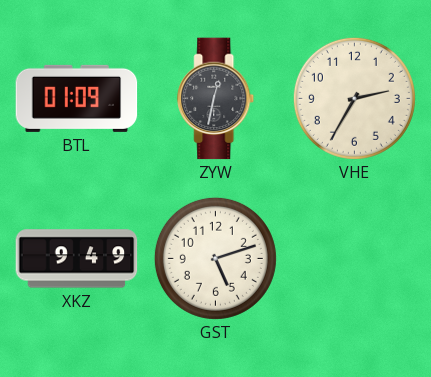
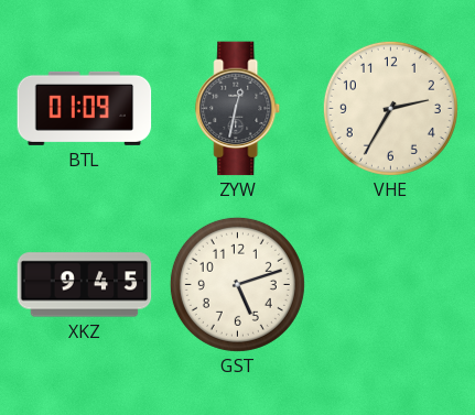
XKZ: 9:49 -> 9:45 (85, 285)
